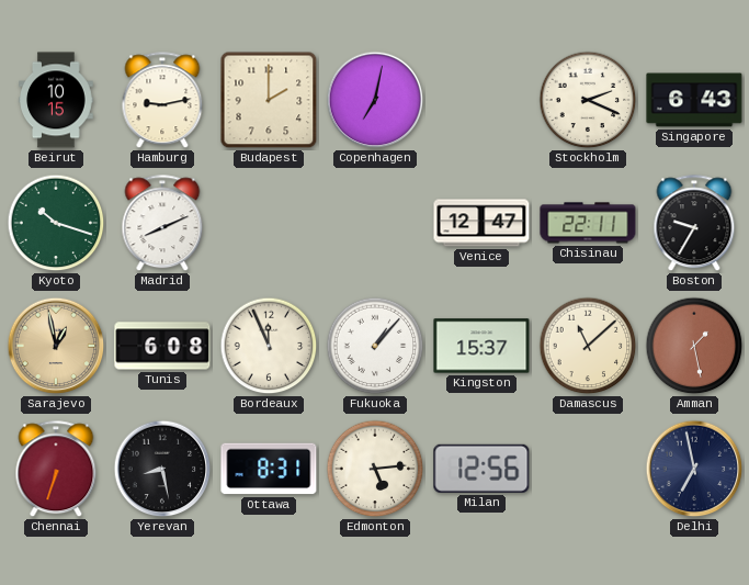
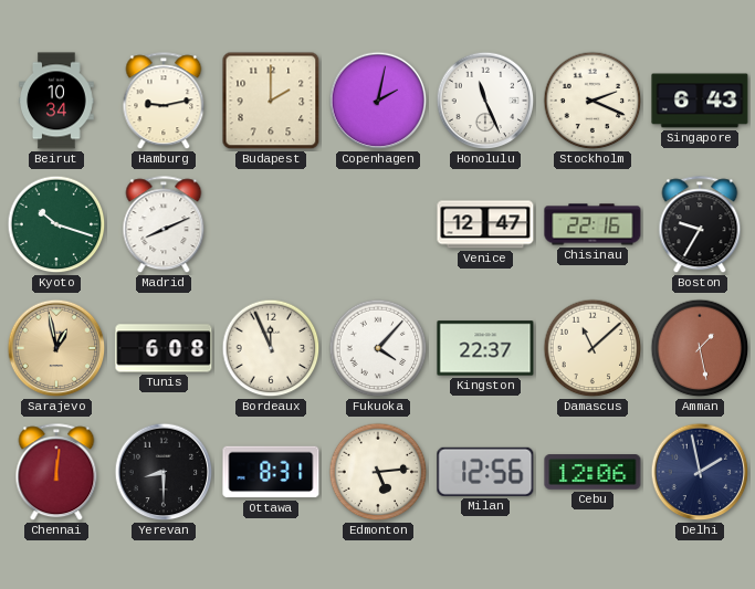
Beirut: 10:15 -> 10:34 (56, 101)
Copenhagen: 7:02 -> 2:02 (378, 101)
Honolulu: none -> 11:26 (485, 101)
Chisinau: 22:11 -> 22:16 (593, 224)
Fukuoka: 1:07 -> 4:07 (378, 348)
Kingston: 15:37 -> 22:37 (485, 348)
Chennai: 6:33 -> 12:01 (56, 473)
Yerevan: 8:28 -> 8:30 (164, 472)
Cebu: none -> 12:06 (593, 472)
Delhi: 6:58 -> 1:58 (700, 472)
